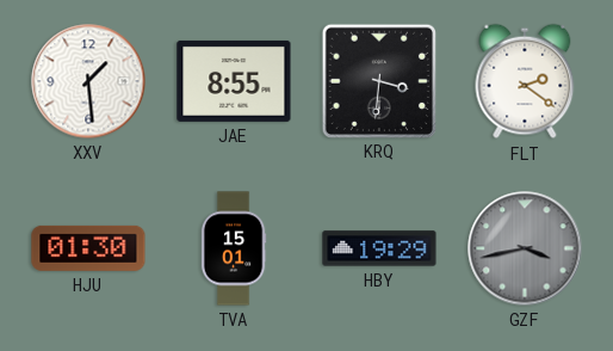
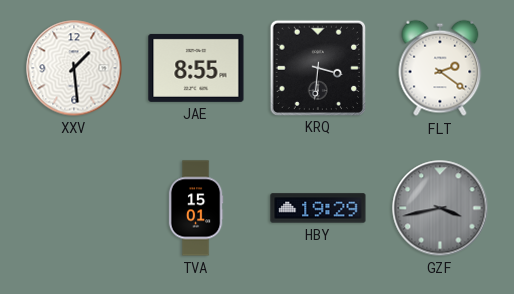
HJU: 01:30 -> none (88, 248)
